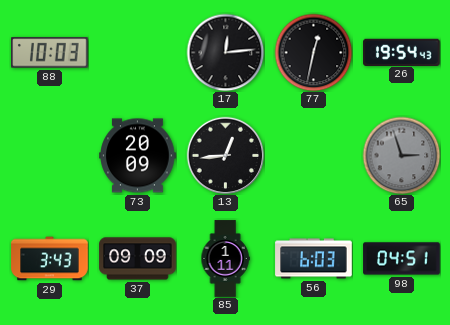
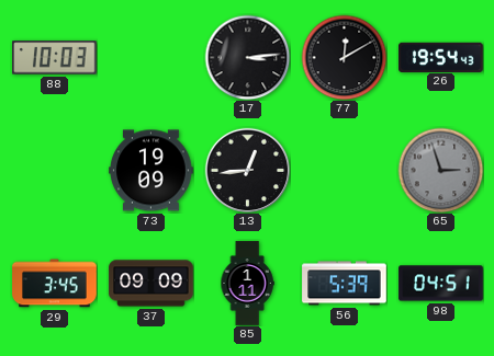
17: 12:14 -> 3:14 (247, 57)
77: 12:32 -> 12:10 (344, 57)
73: 20:09 -> 19:09 (151, 171)
29: 3:43 -> 3:45 (55, 284)
56: 6:03 -> 5:39 (345, 284)
